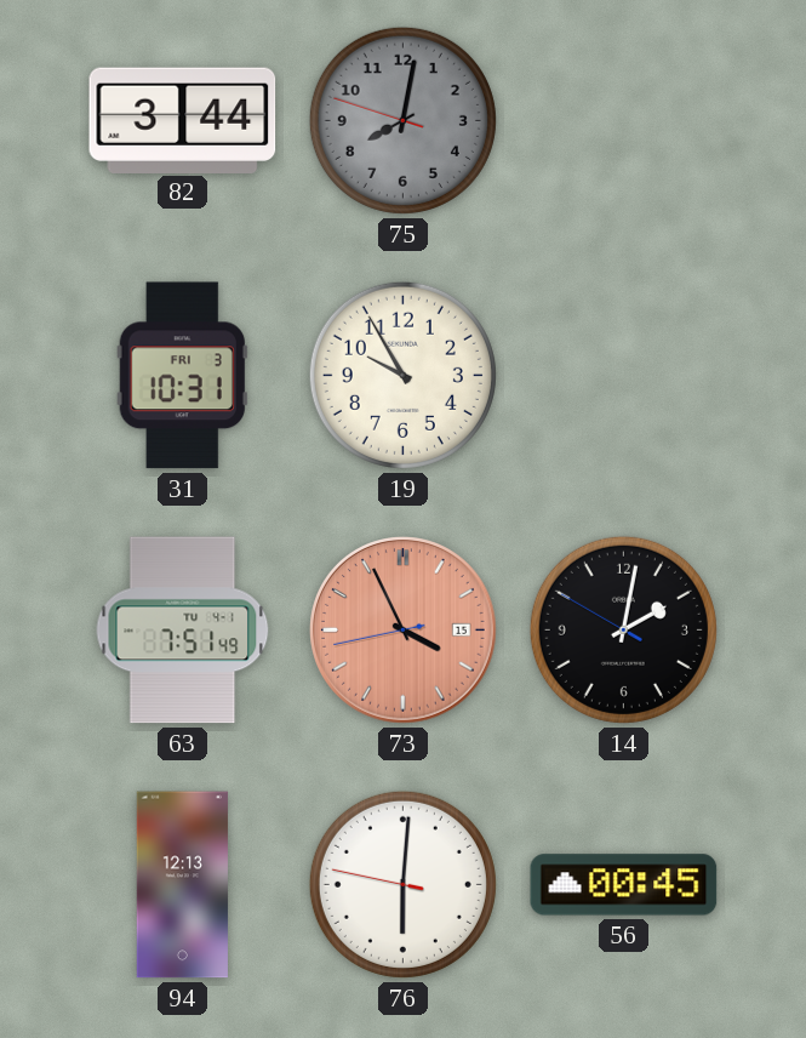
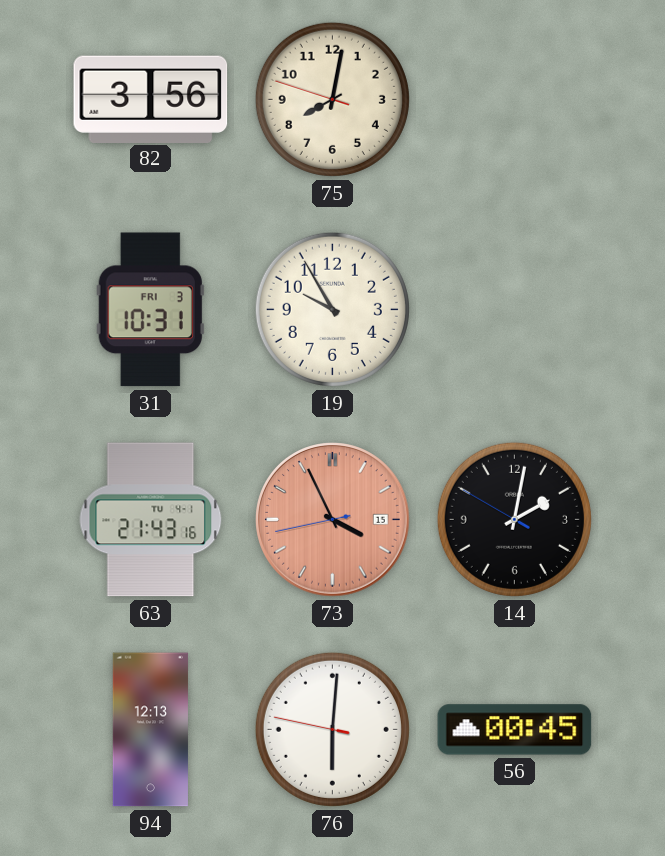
82: 3:44 -> 3:56 (151, 99)
75 dial: grey -> cream (332, 99)
63: 7:51 -> 21:43 (151, 520)
